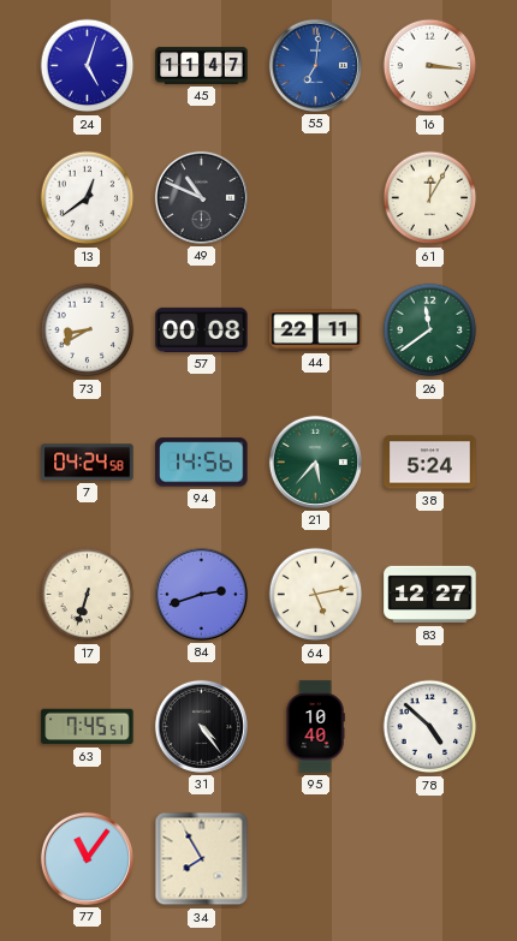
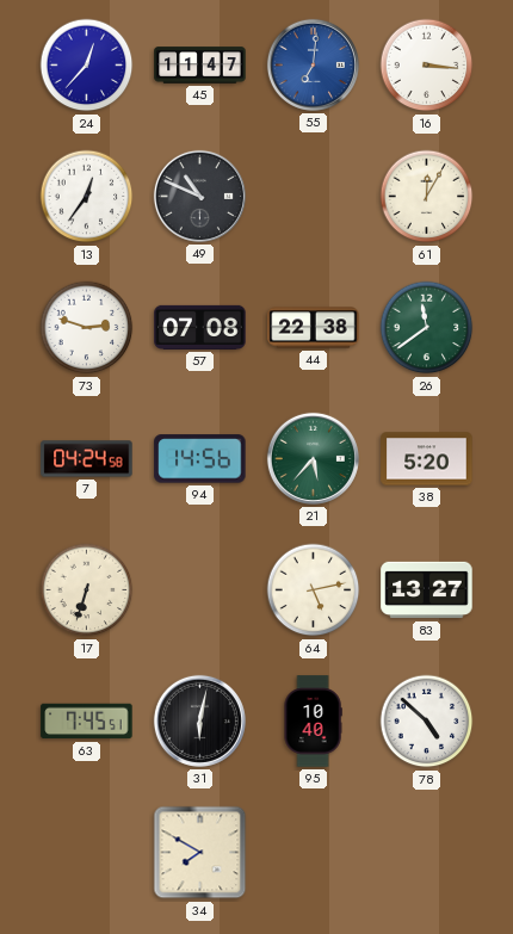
24: 5:03 -> 12:37 (87, 66)
13: 12:39 -> 12:36 (87, 197)
73: 8:40 -> 2:48 (87, 328)
57: 00:08 -> 07:08 (200, 327)
44: 22:11 -> 22:38 (314, 328)
38: 5:24 -> 5:20 (427, 459)
84: 2:42 -> none (201, 594)
83: 12:27 -> 13:27 (427, 590)
31: 4:24 -> 6:02 (199, 720)
77: 11:06 -> none (87, 858)
34: 7:55 -> 7:50 (200, 853)
